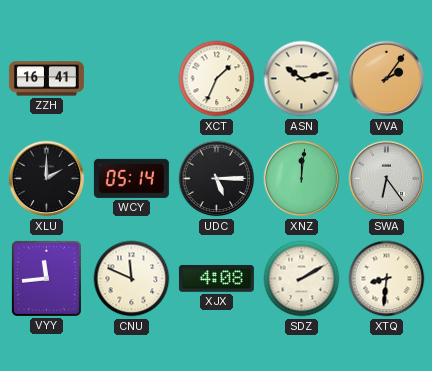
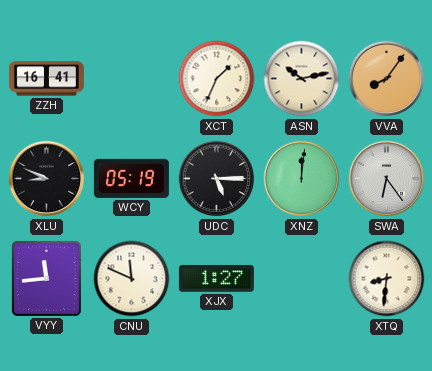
VVA: 2:06 -> 8:06 (387, 79)
XLU: 2:00 -> 8:49 (47, 179)
WCY: 05:14 -> 05:19 (131, 178)
XJX: 4:08 -> 1:27 (216, 278)
SDZ: 2:10 -> none (302, 279)
